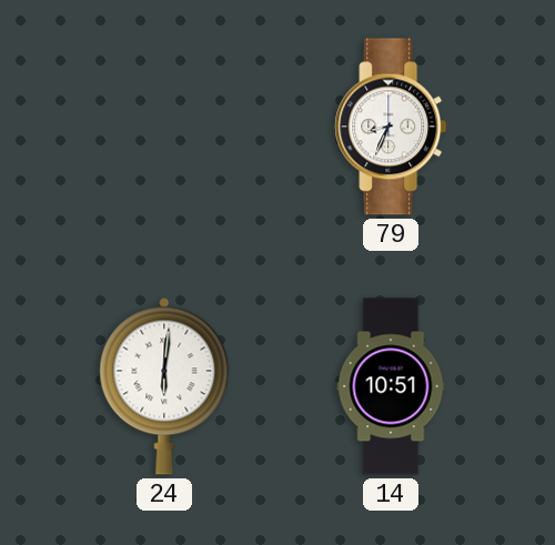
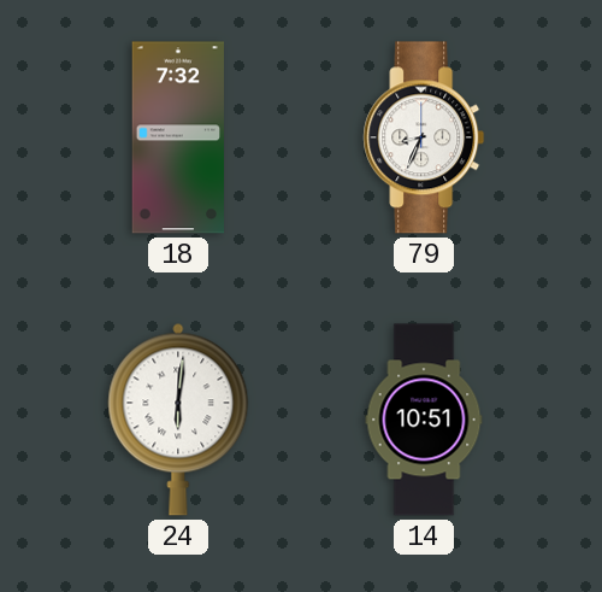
18: none -> 7:32 (178, 137)
